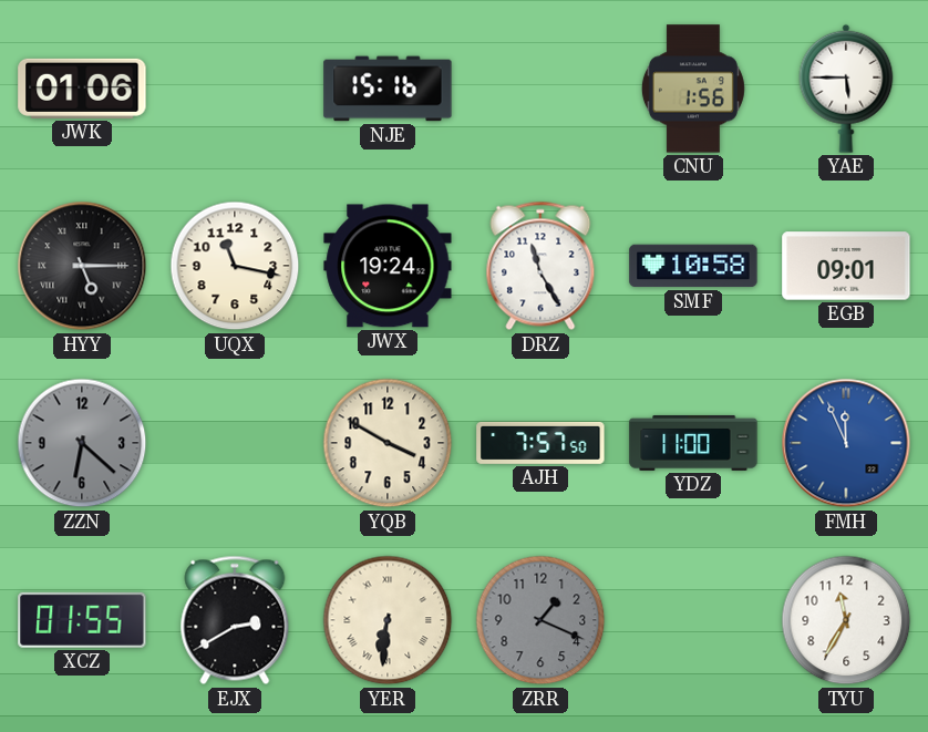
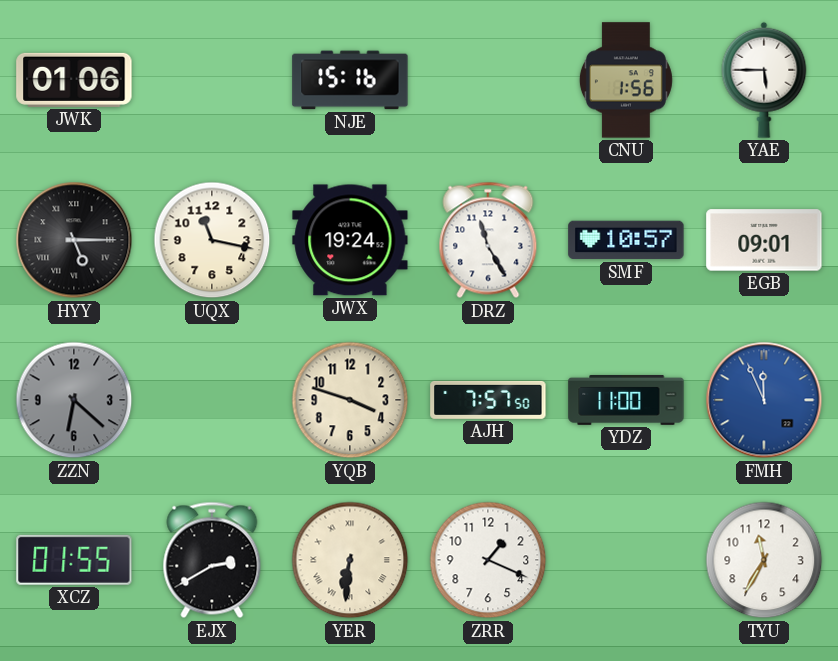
SMF: 10:58 -> 10:57 (626, 240)
YQB: 3:50 -> 3:48 (350, 400)
ZRR dial: grey -> white (488, 560)
